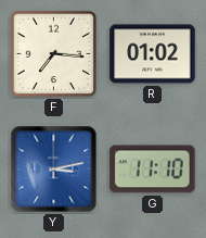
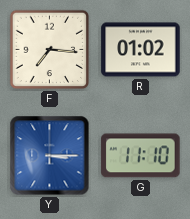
Y: 3:13 -> 3:15 (50, 156)
